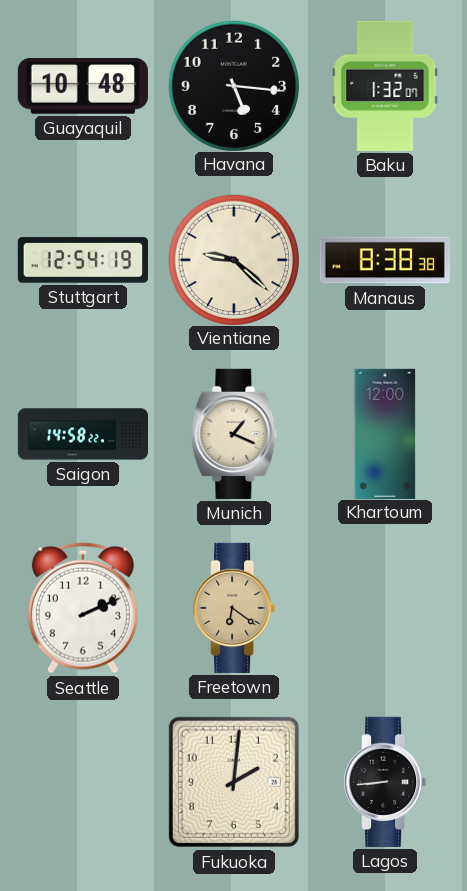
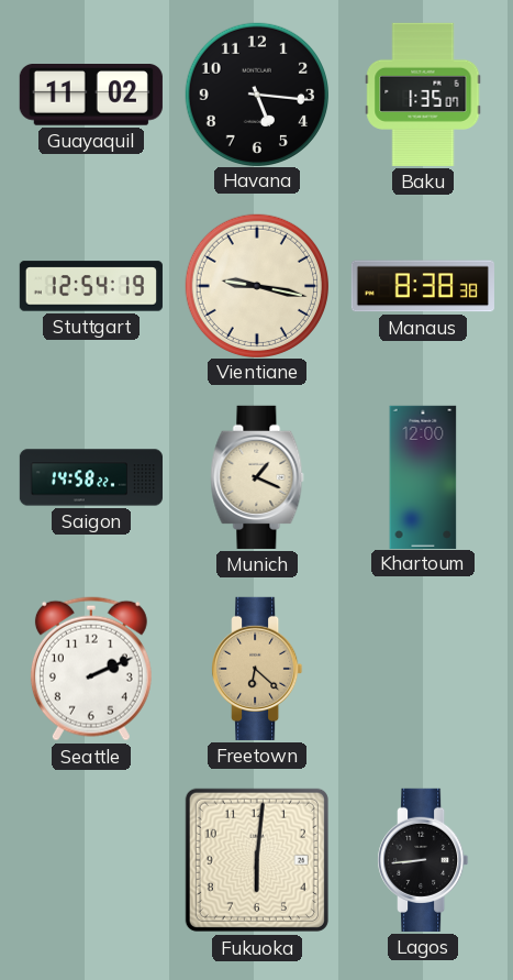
Guayaquil: 10:48 -> 11:02 (91, 96)
Baku: 1:32 -> 1:35 (423, 95)
Vientiane: 9:22 -> 9:17 (256, 285)
Freetown: 6:21 -> 6:22 (257, 669)
Fukuoka: 2:01 -> 6:01 (257, 860)
